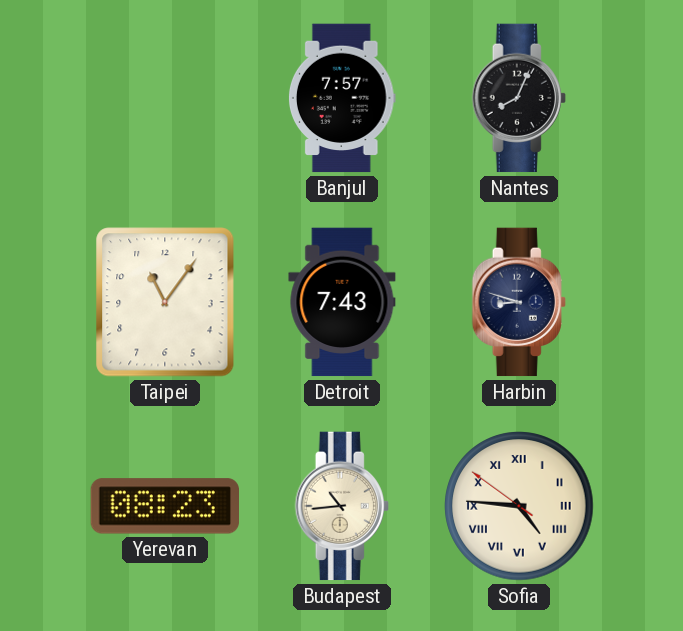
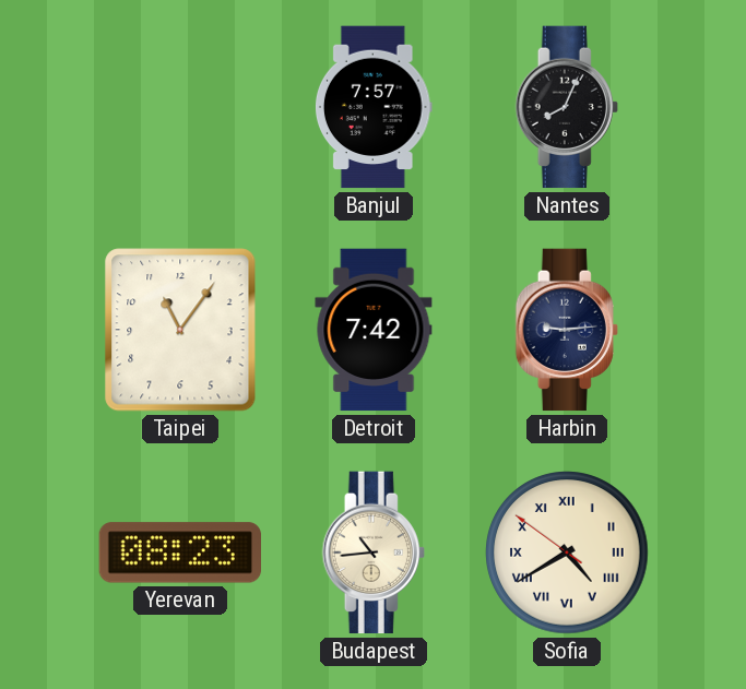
Detroit: 7:43 -> 7:42 (374, 330)
Harbin: 8:48 -> 9:14 (567, 330)
Sofia: 4:45 -> 4:39 (567, 553)
